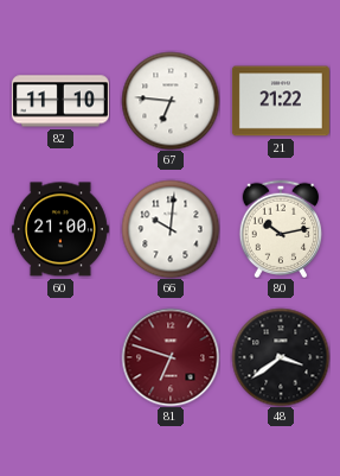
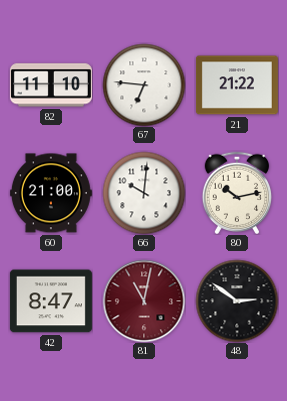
42: none -> 8:47 (51, 301)
81: 6:48 -> 11:02 (144, 301)
48: 3:39 -> 2:51 (237, 301)
